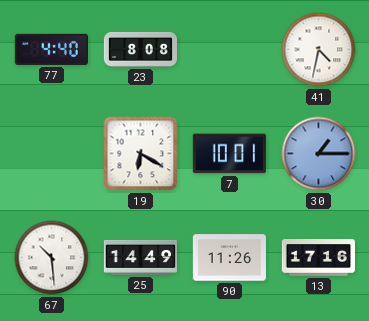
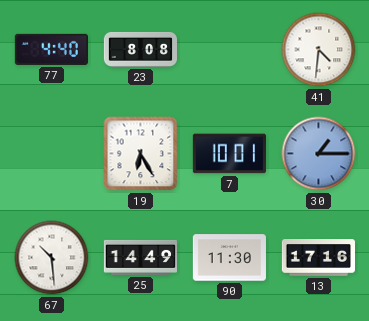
41: 4:32 -> 4:31 (319, 50)
19: 6:20 -> 6:25 (141, 154)
90: 11:26 -> 11:30 (229, 258)
